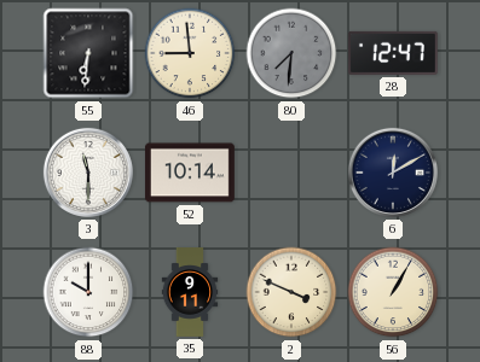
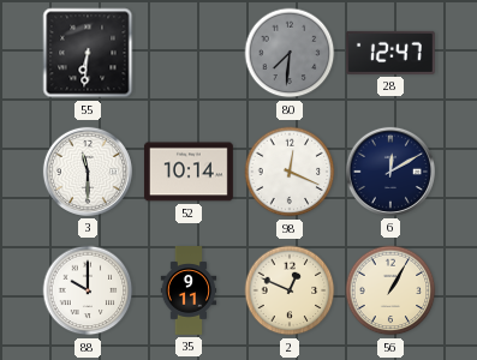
46: 8:59 -> none (190, 53)
98: none -> 12:19 (290, 172)
2: 3:49 -> 12:49 (290, 290)
